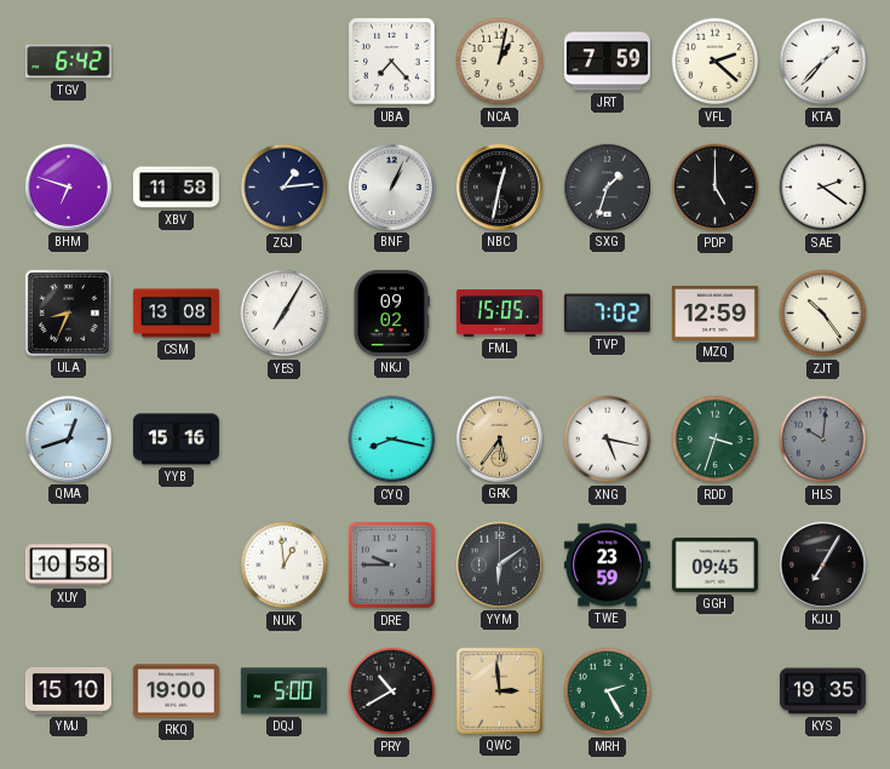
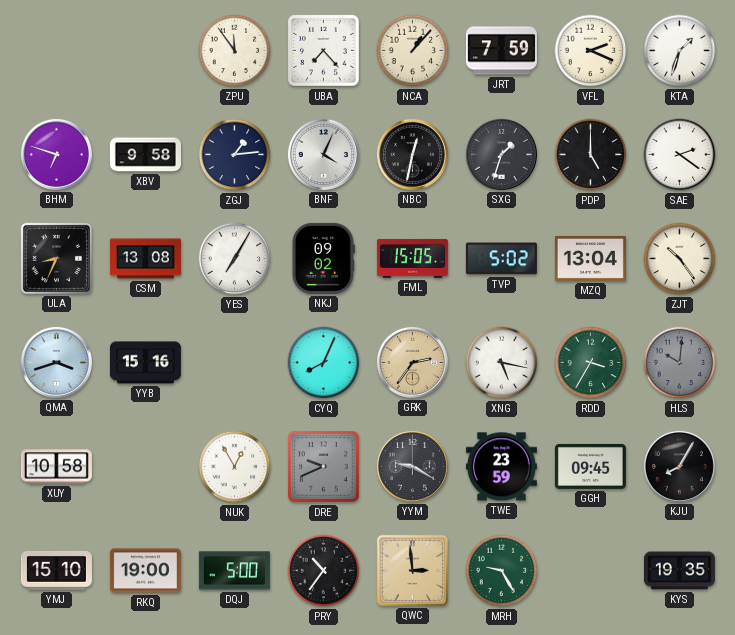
TGV: 6:42 -> none (68, 62)
ZPU: none -> 11:54 (235, 51)
NCA: 1:02 -> 1:07 (413, 51)
VFL: 2:22 -> 2:19 (591, 51)
KTA: 1:37 -> 1:33 (680, 51)
XBV: 11:58 -> 9:58 (145, 155)
BNF: 1:04 -> 4:04 (323, 154)
TVP: 7:02 -> 5:02 (501, 259)
MZQ: 12:59 -> 13:04 (590, 258)
QMA: 12:42 -> 3:42 (56, 362)
CYQ: 8:17 -> 8:04 (324, 363)
GRK: 5:36 -> 2:36 (412, 362)
RDD: 3:33 -> 3:35 (591, 363)
NUK: 12:59 -> 12:55 (235, 467)
DRE: 9:45 -> 9:41 (324, 467)
YYM: 6:09 -> 9:20 (412, 466)
KJU: 7:05 -> 8:05 (679, 466)
PRY: 10:40 -> 10:36 (324, 571)
MRH: 2:25 -> 9:25 (502, 571)
